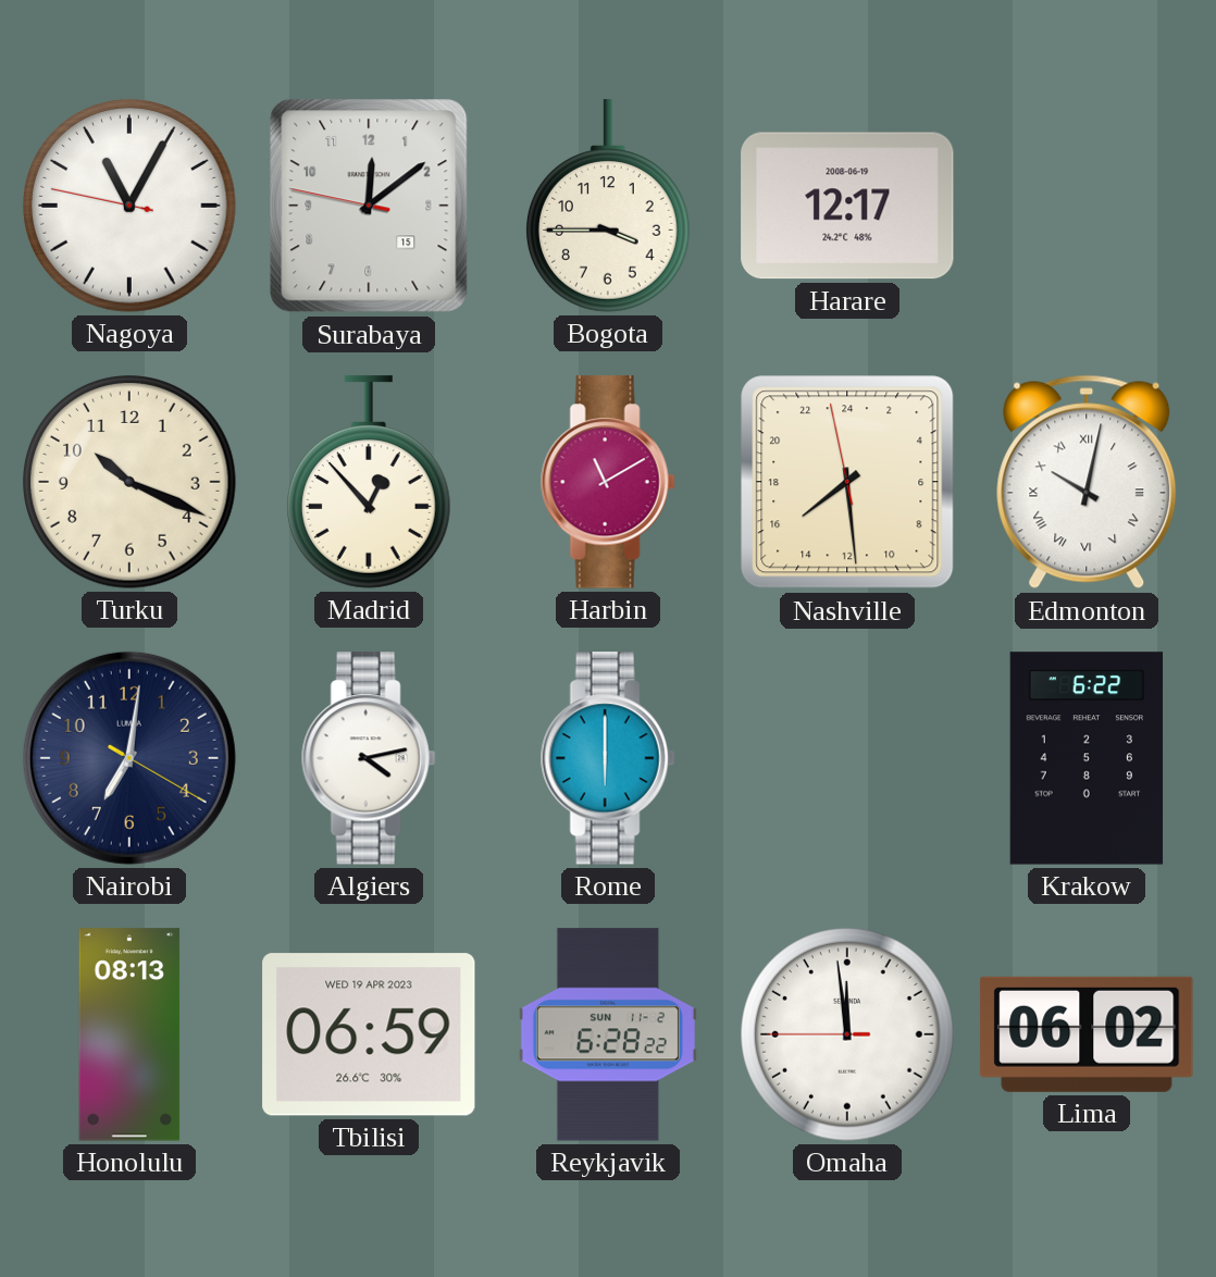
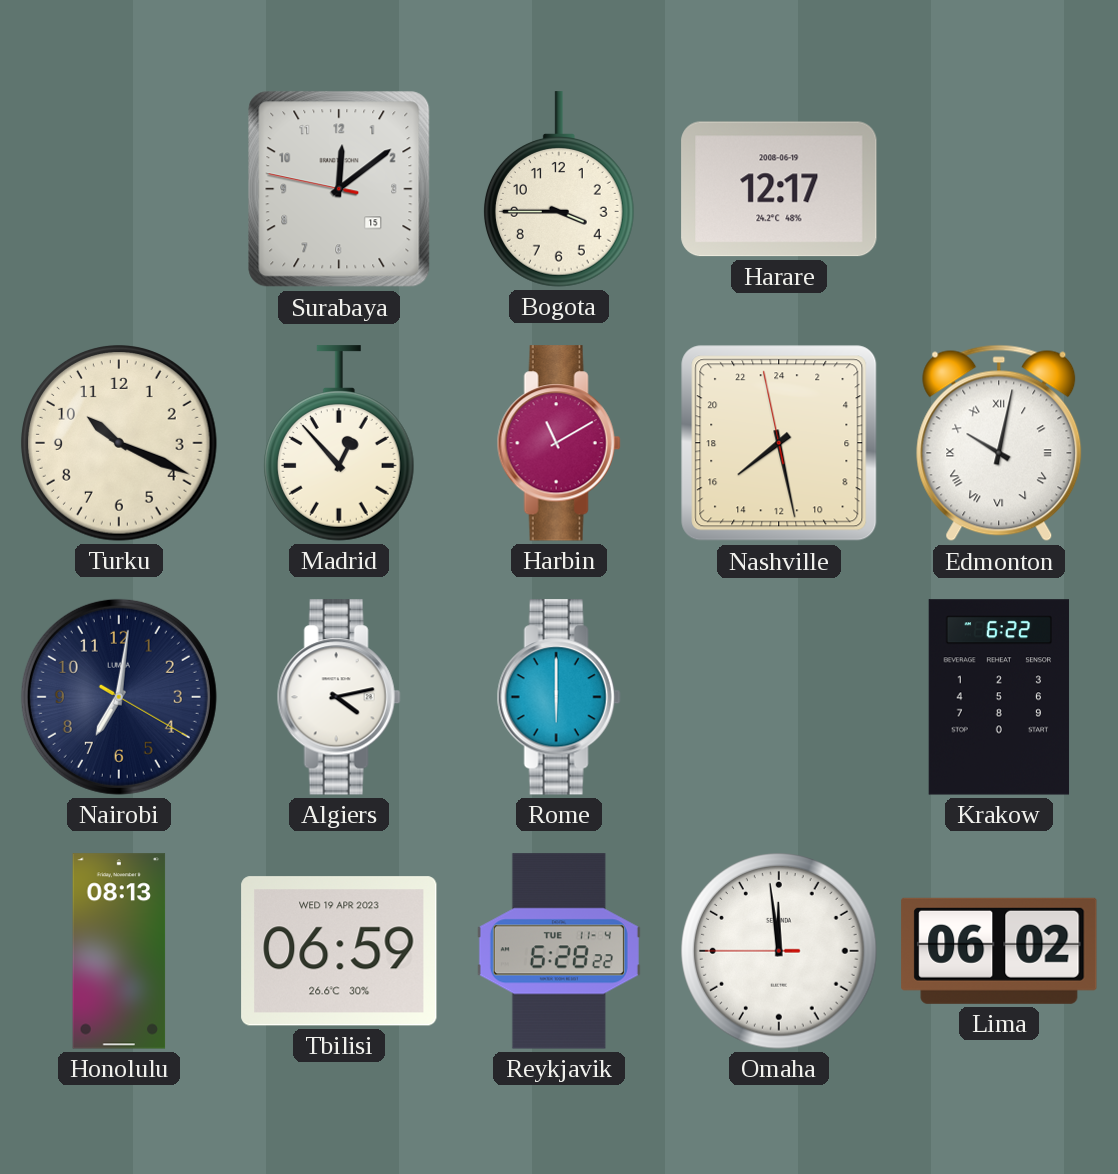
Nagoya: 11:04 -> none (129, 206)
Nashville: 15:28 -> 15:27 (779, 443)
Reykjavik date: SUN 11-2 -> TUE 11-4 (559, 951)
